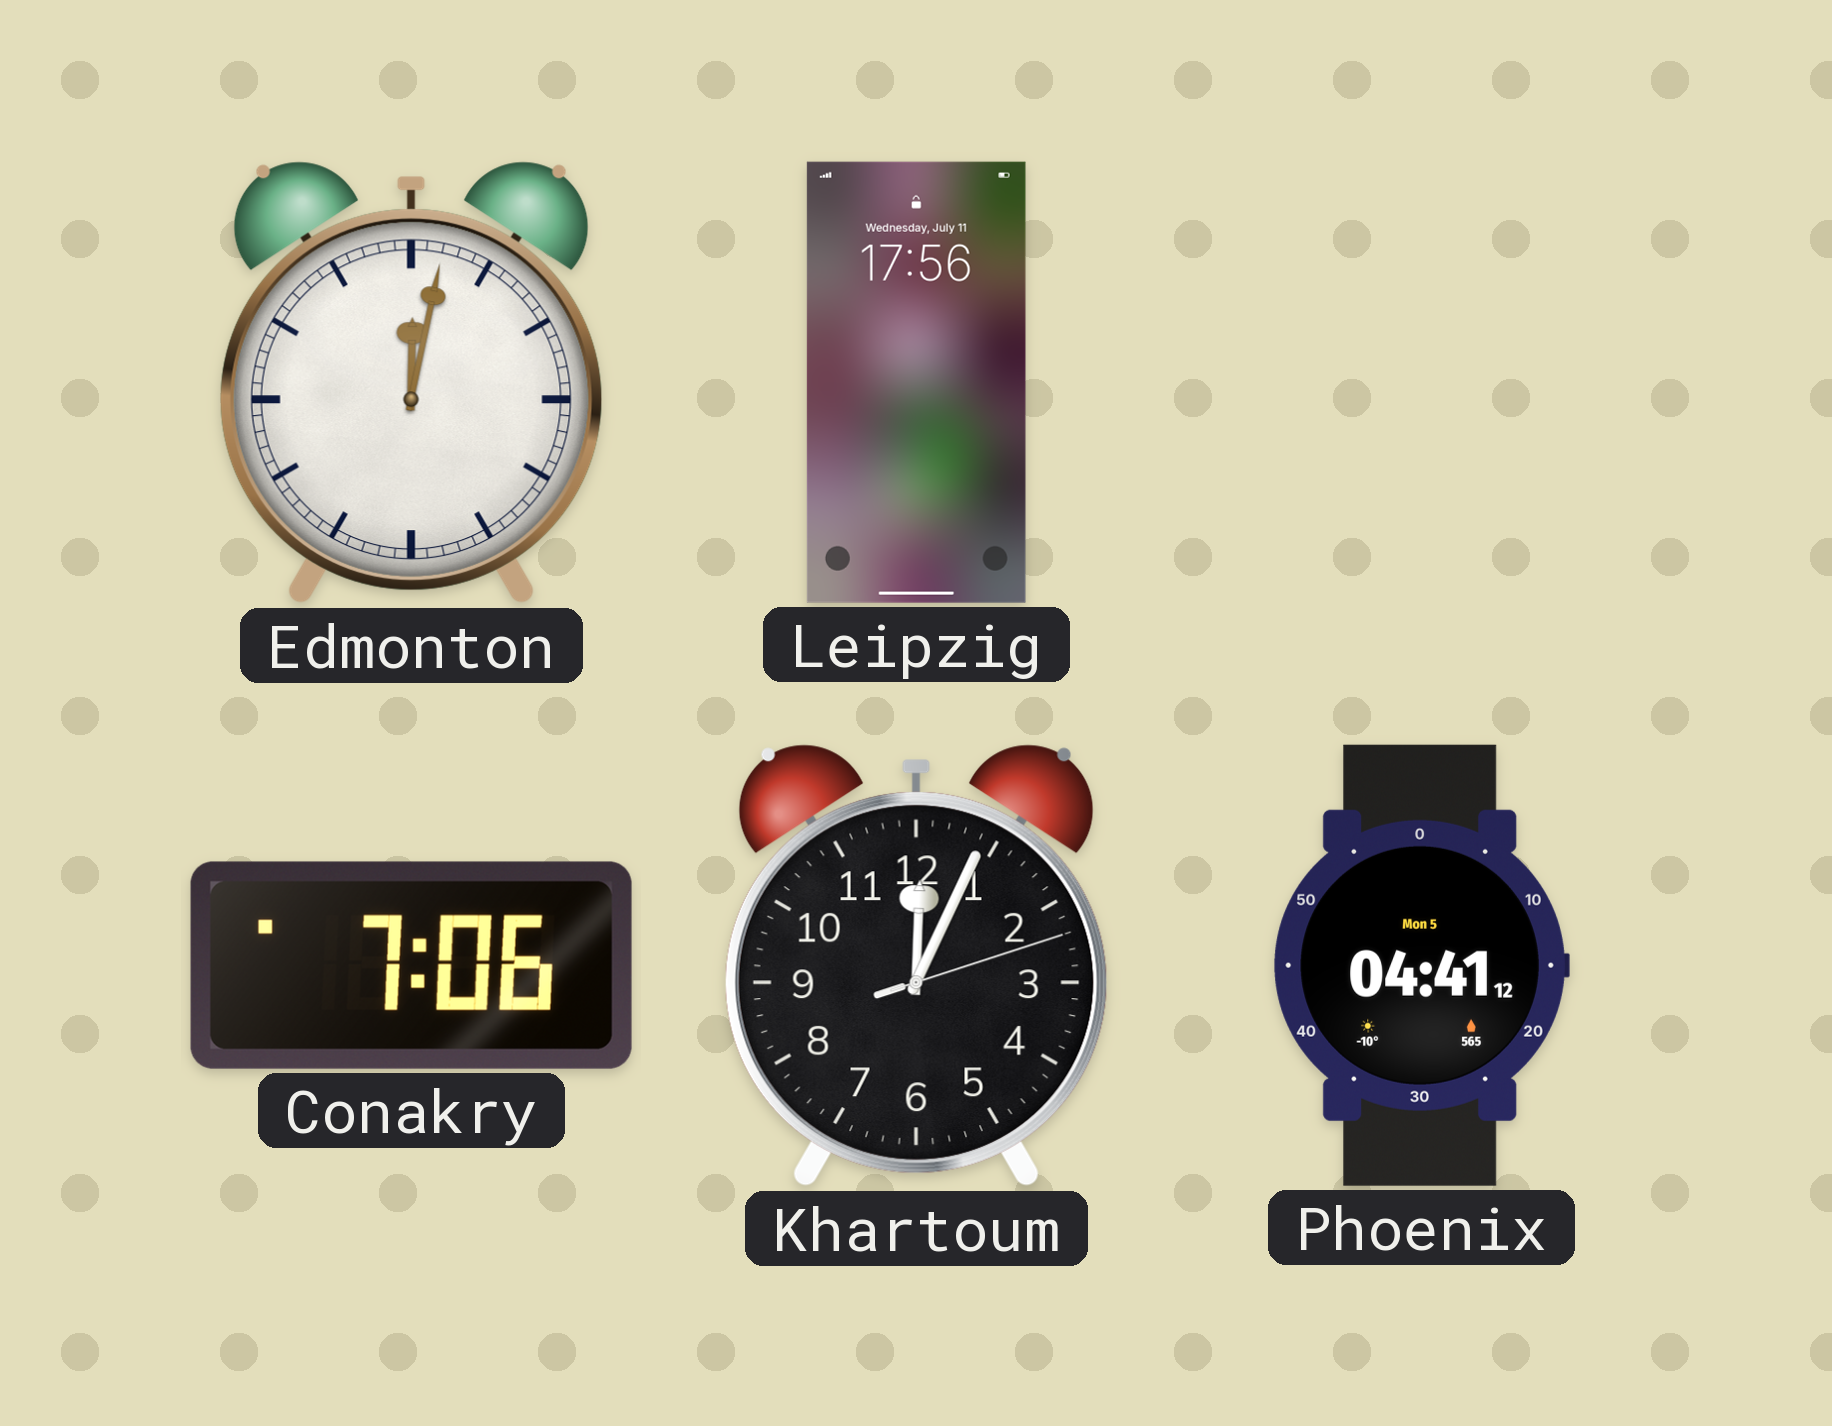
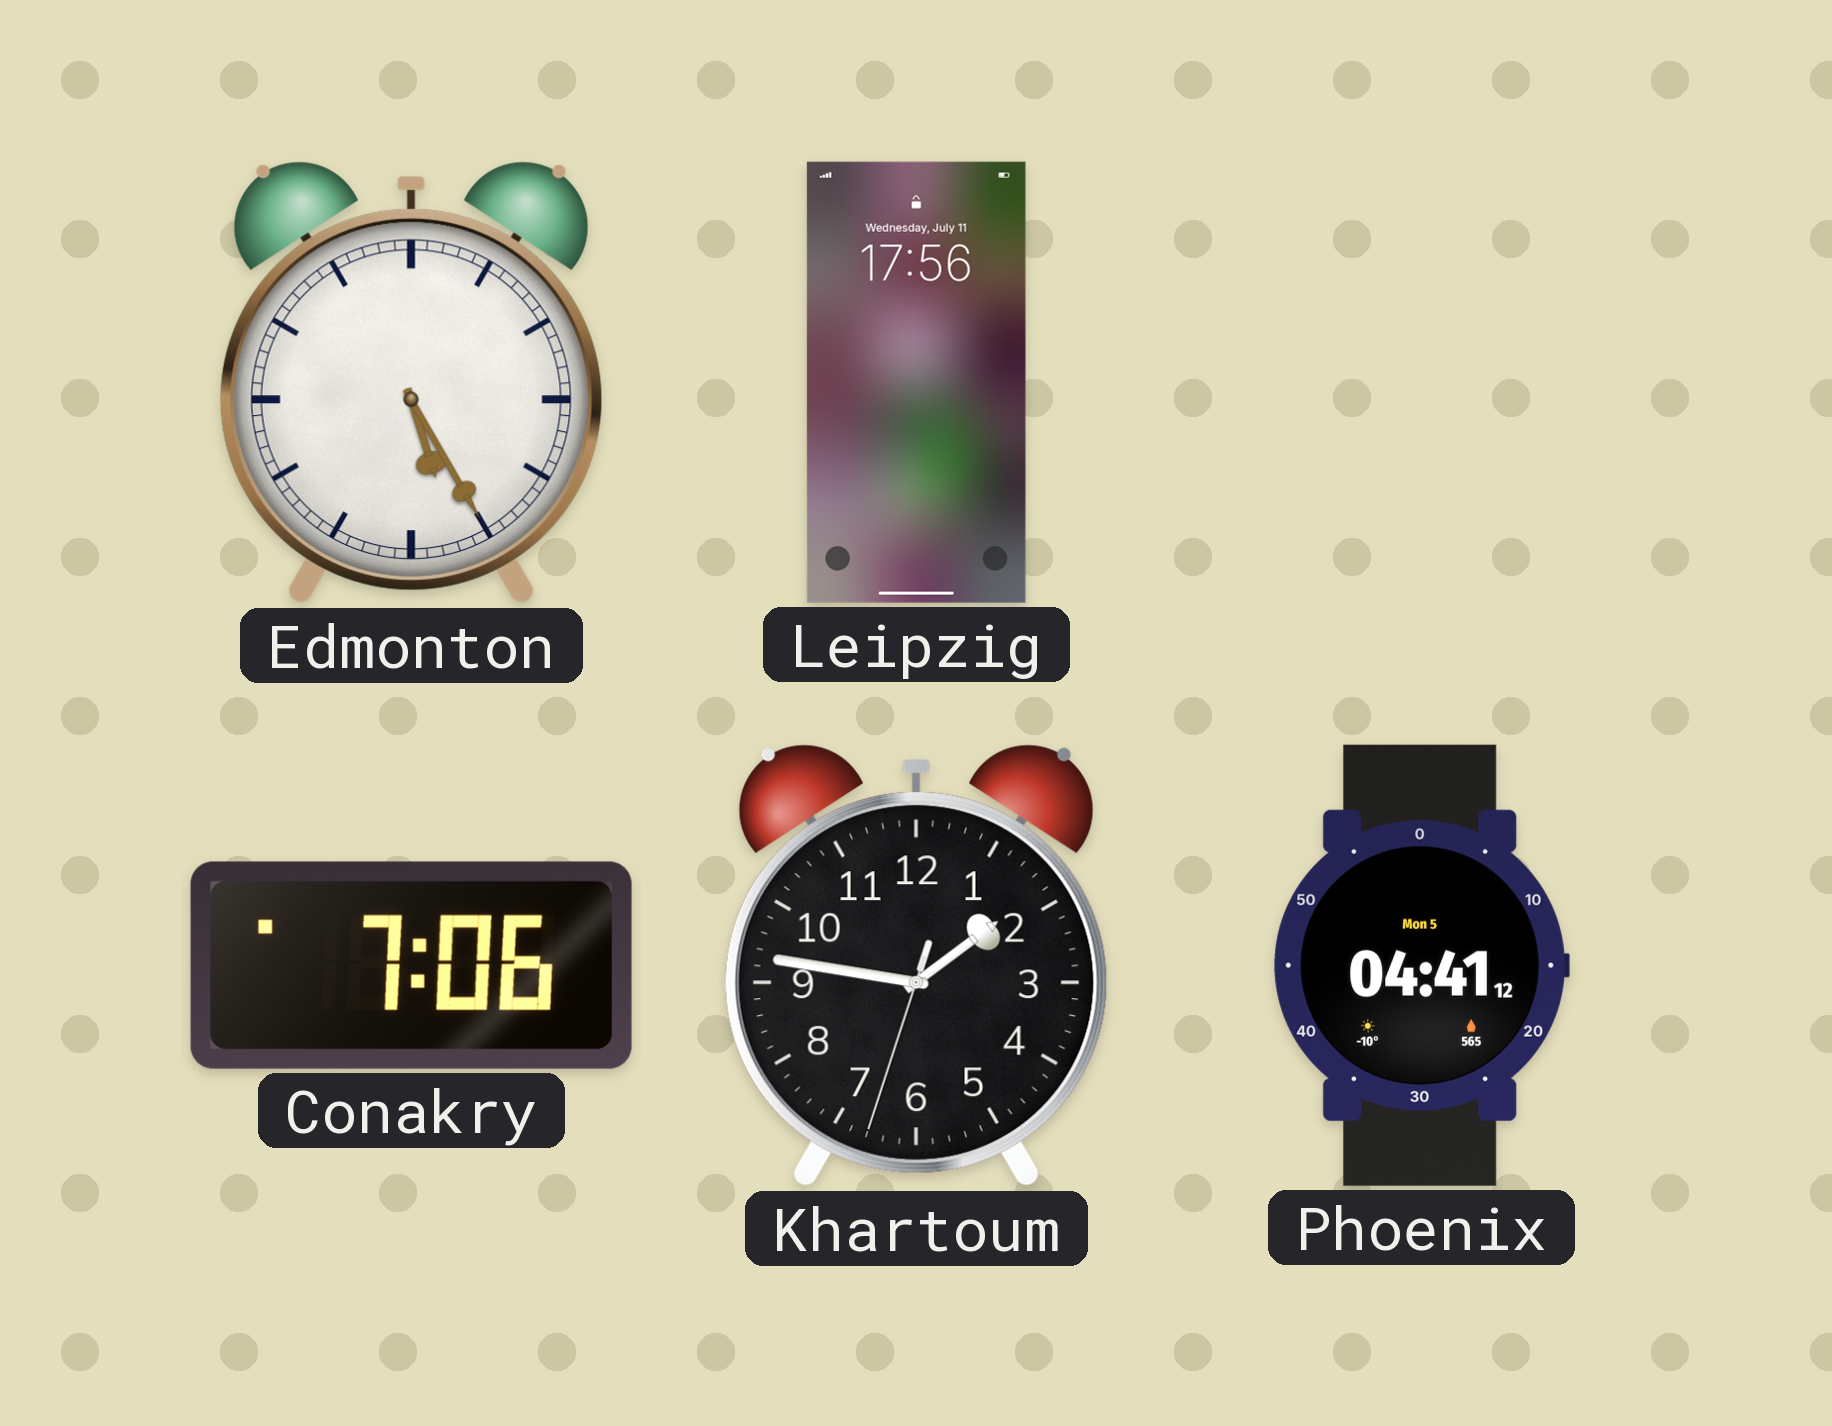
Edmonton: 12:02 -> 5:25 (411, 383)
Khartoum: 12:04 -> 1:46 (916, 966)
